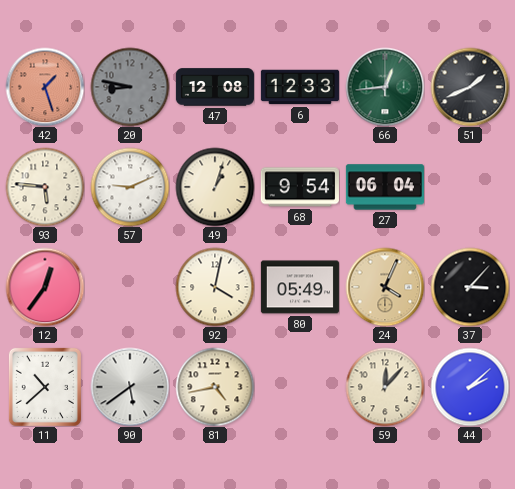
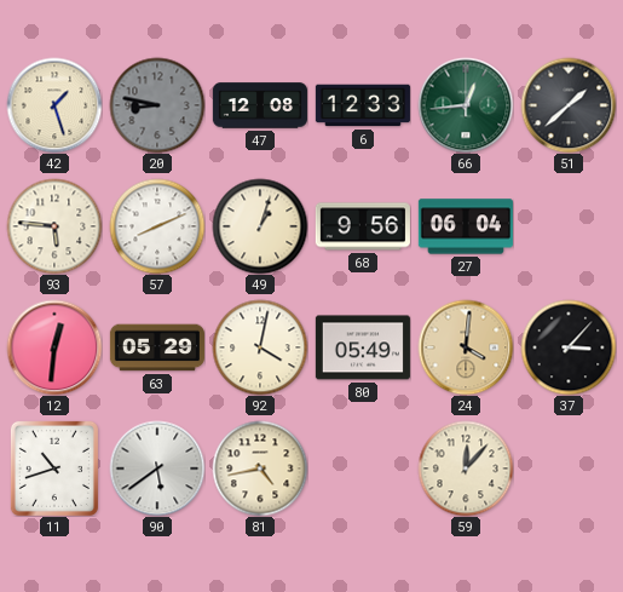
42 dial: salmon -> cream (54, 105)
51: 1:41 -> 1:38 (569, 105)
57: 9:11 -> 8:11 (157, 226)
68: 9:54 -> 9:56 (363, 226)
12: 12:36 -> 12:31 (54, 347)
63: none -> 05:29 (157, 347)
24: 4:04 -> 4:01 (466, 347)
11: 10:38 -> 10:42 (54, 469)
44: 2:08 -> none (470, 387)
